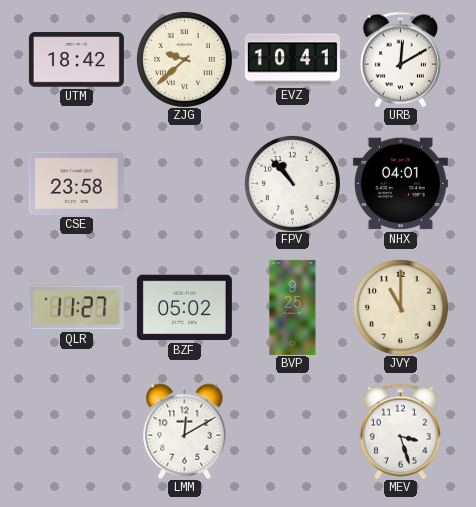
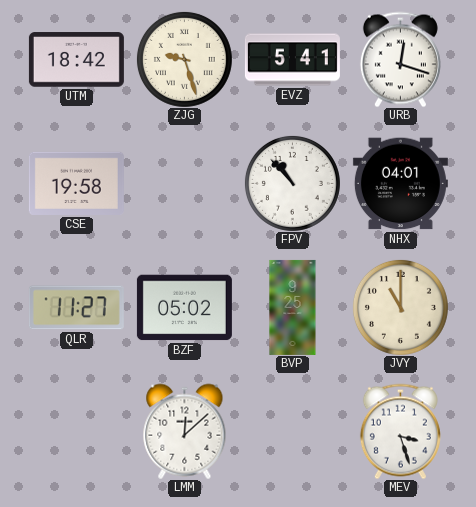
ZJG: 9:38 -> 9:27 (184, 59)
EVZ: 10:41 -> 5:41 (292, 60)
URB: 12:10 -> 12:18 (400, 59)
CSE: 23:58 -> 19:58 (76, 183)
LMM: 12:10 -> 12:08 (185, 431)
